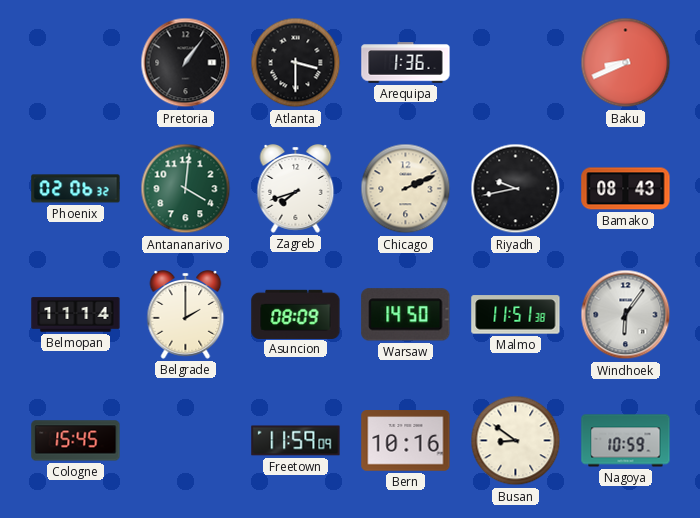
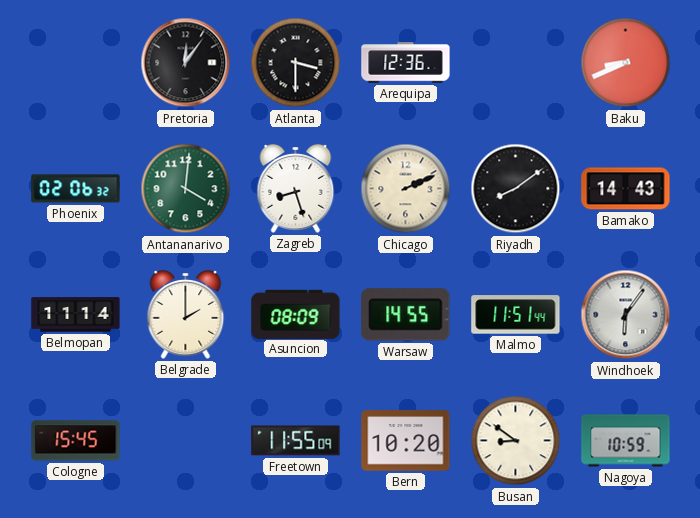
Pretoria: 1:06 -> 12:06 (186, 63)
Arequipa: 1:36 -> 12:36 (406, 63)
Zagreb: 7:42 -> 8:27 (296, 189)
Riyadh: 9:43 -> 8:09 (516, 189)
Bamako: 08:43 -> 14:43 (626, 189)
Warsaw: 14:50 -> 14:55 (406, 315)
Malmo: 11:51:38 -> 11:51:44 (516, 315)
Freetown: 11:59 -> 11:55 (296, 441)
Bern: 10:16 -> 10:20 (406, 441)
